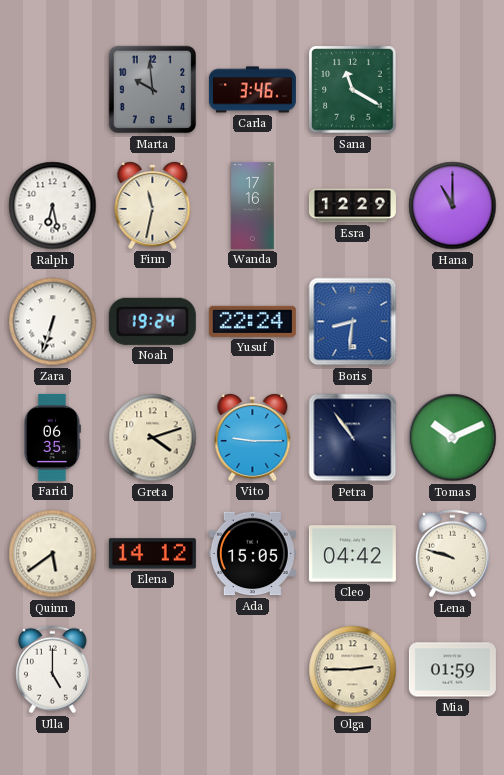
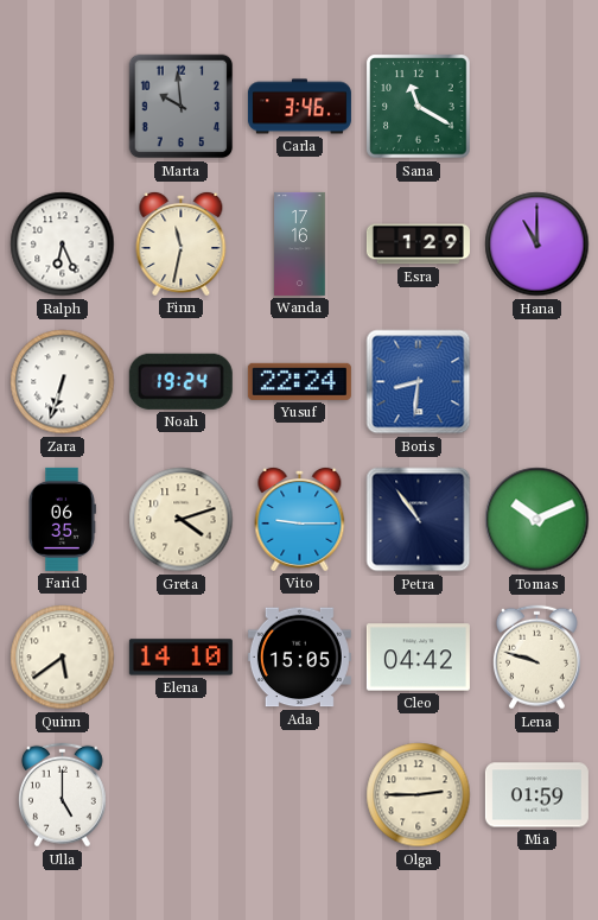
Ralph: 6:28 -> 6:26 (63, 245)
Esra: 12:29 -> 1:29 (418, 245)
Elena: 14:12 -> 14:10 (180, 658)
